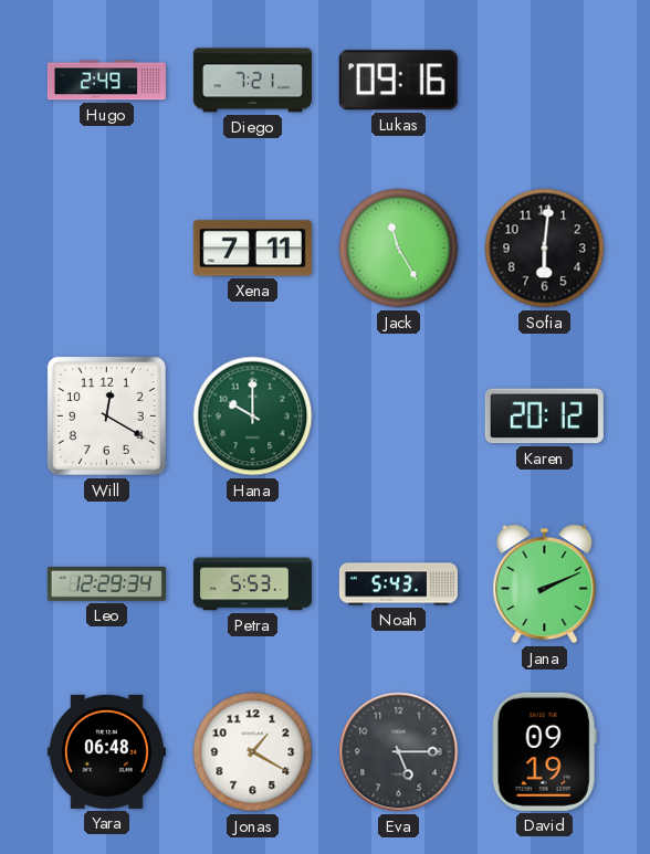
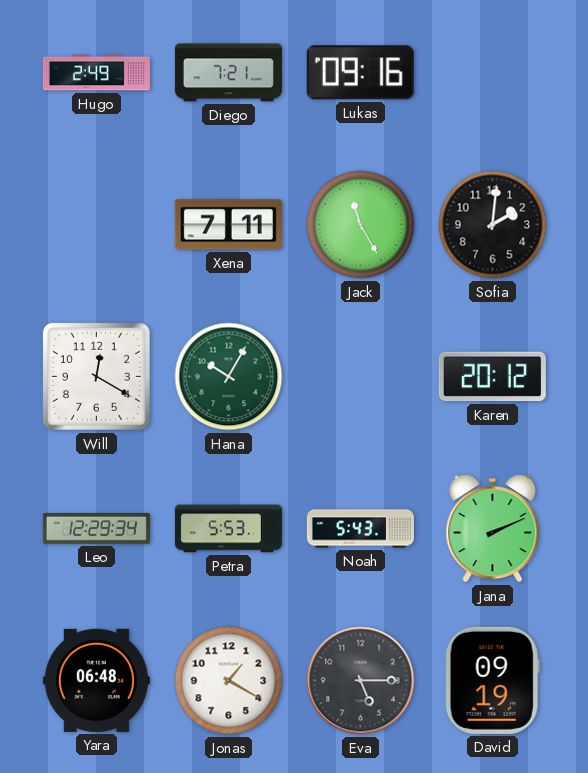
Sofia: 6:01 -> 2:01 (493, 225)
Hana: 10:00 -> 10:05 (229, 377)
